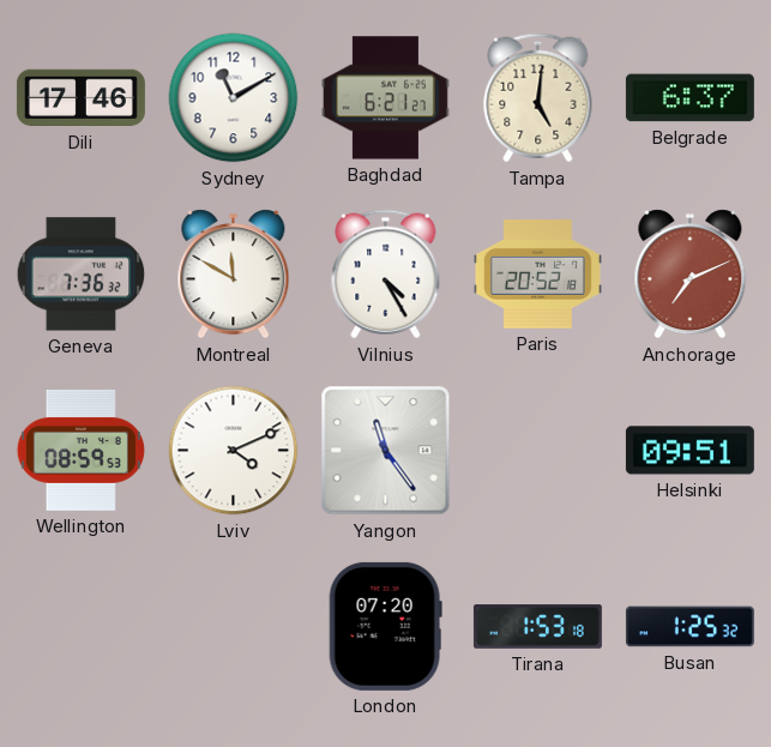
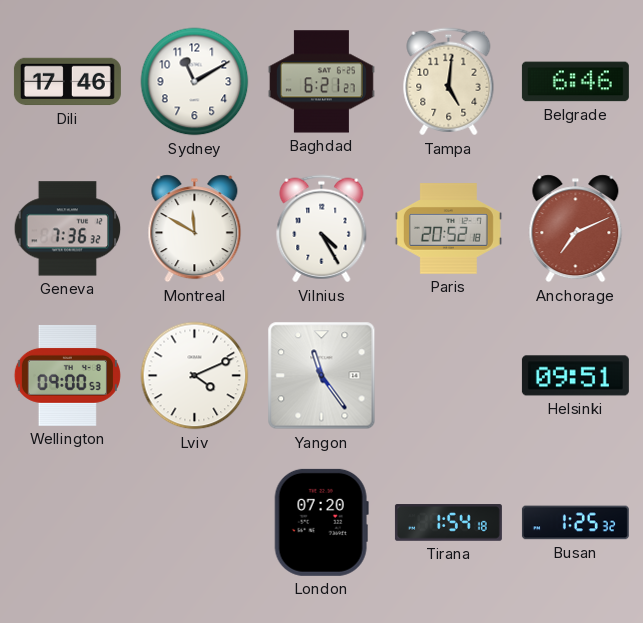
Belgrade: 6:37 -> 6:46 (575, 82)
Wellington: 08:59 -> 09:00 (67, 375)
Tirana: 1:53 -> 1:54 (448, 523)
